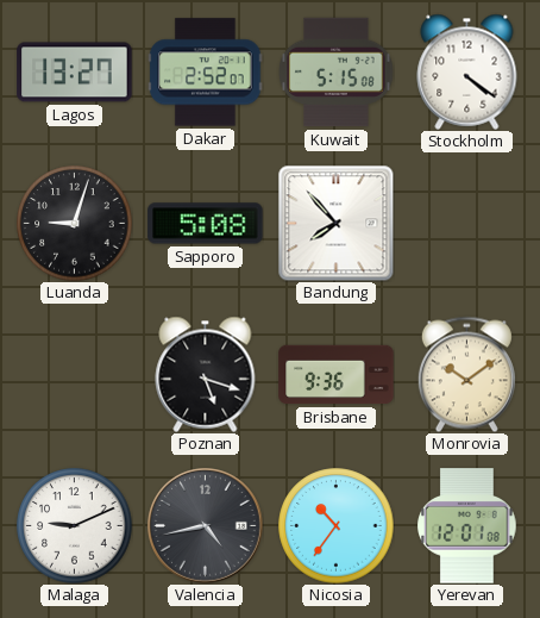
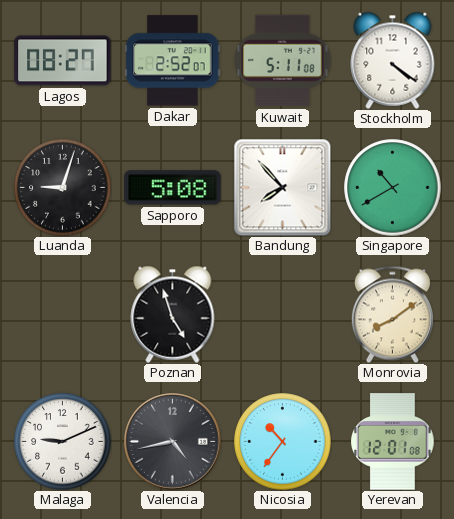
Lagos: 13:27 -> 08:27 (63, 61)
Kuwait: 5:15 -> 5:11 (283, 61)
Singapore: none -> 10:40 (393, 188)
Poznan: 5:18 -> 4:57 (173, 314)
Brisbane: 9:36 -> none (337, 375)
Monrovia: 10:09 -> 8:09 (392, 314)
